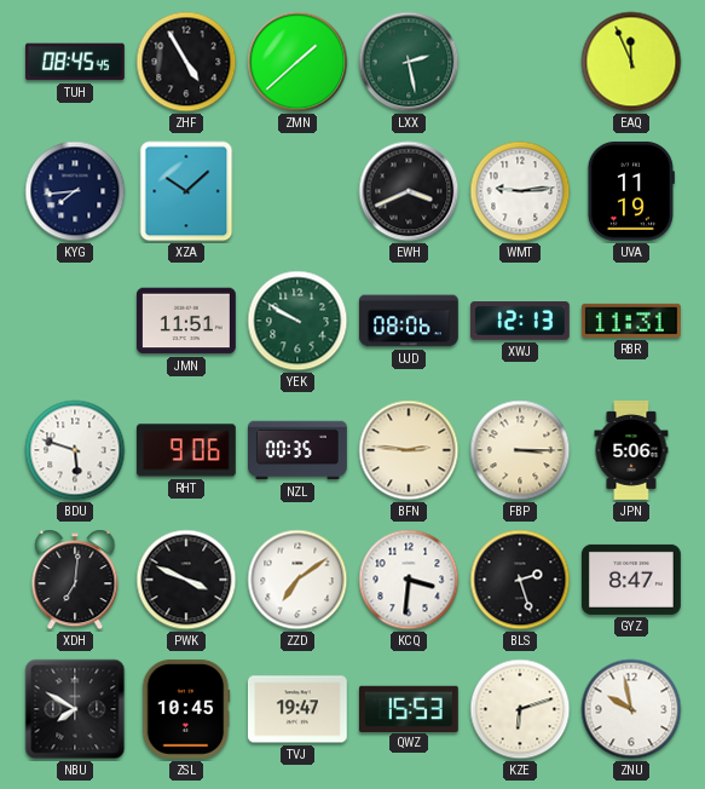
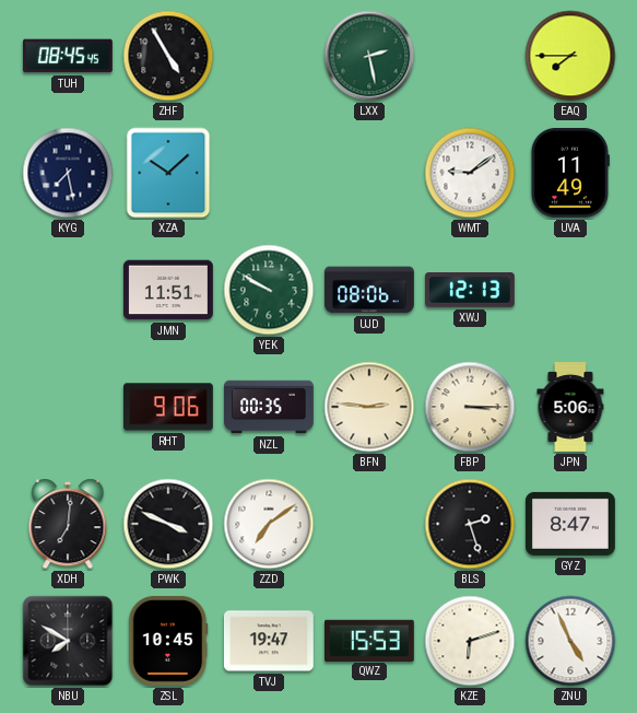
ZMN: 1:38 -> none (297, 62)
EAQ: 11:56 -> 7:45 (570, 56)
KYG: 7:44 -> 7:28 (68, 173)
EWH: 3:41 -> none (409, 191)
WMT: 9:14 -> 9:09 (470, 173)
UVA: 11:19 -> 11:49 (570, 173)
RBR: 11:31 -> none (631, 321)
BDU: 5:48 -> none (75, 450)
KCQ: 3:31 -> none (409, 580)
ZNU: 9:58 -> 4:56 (570, 641)
